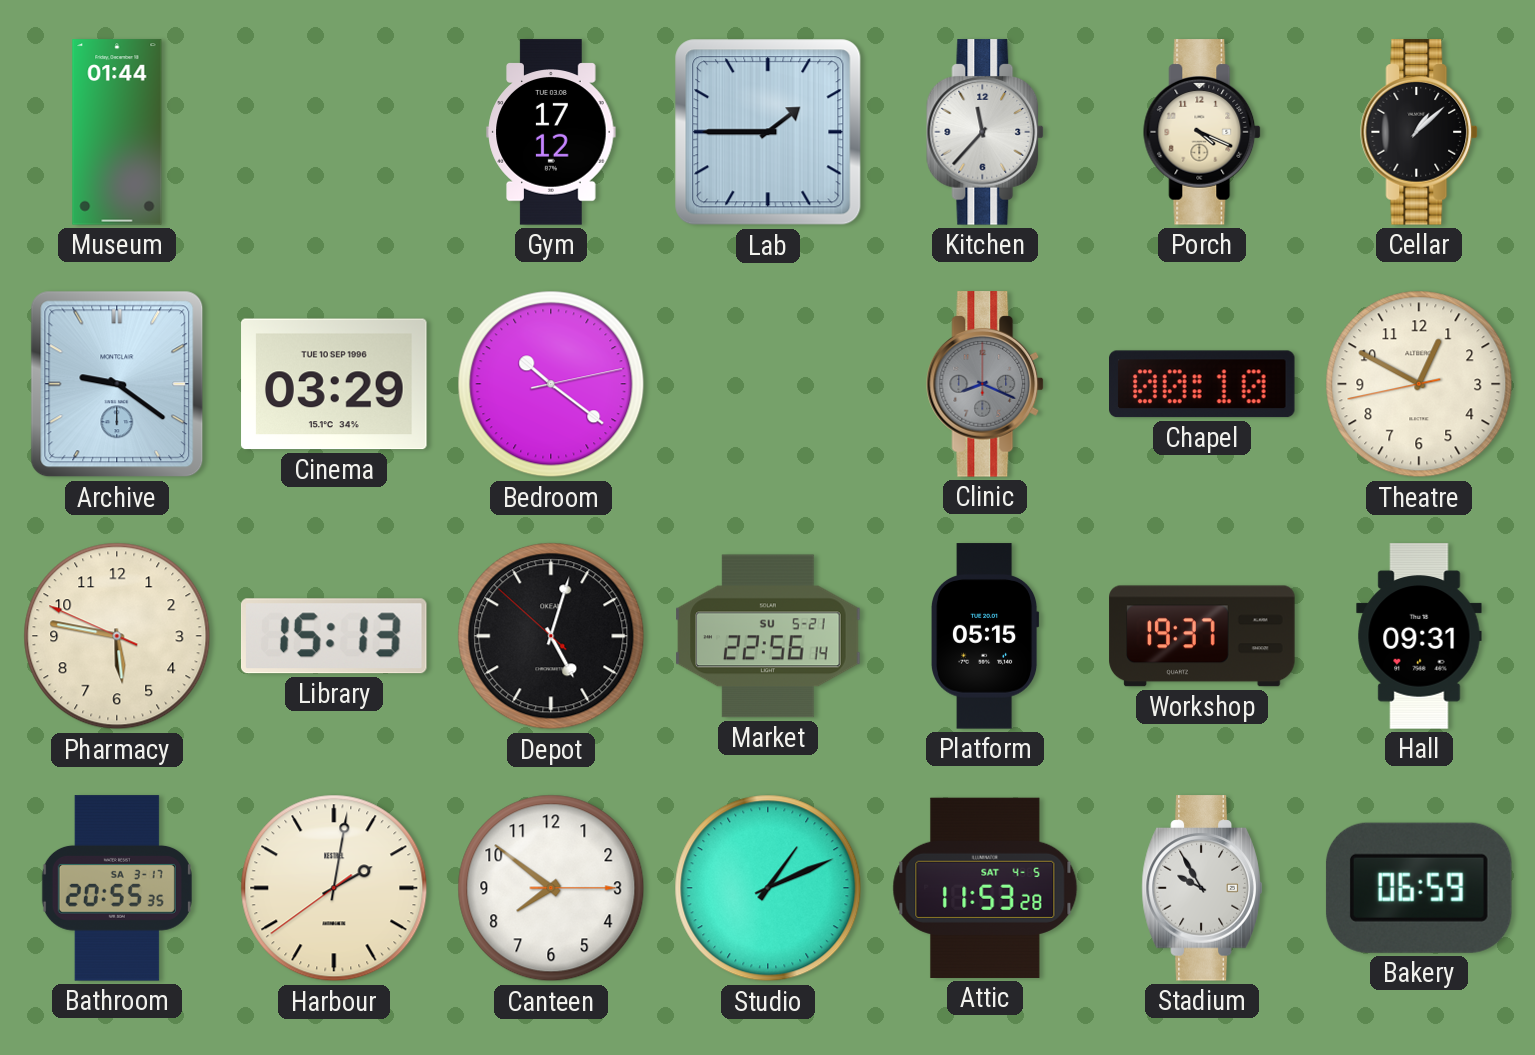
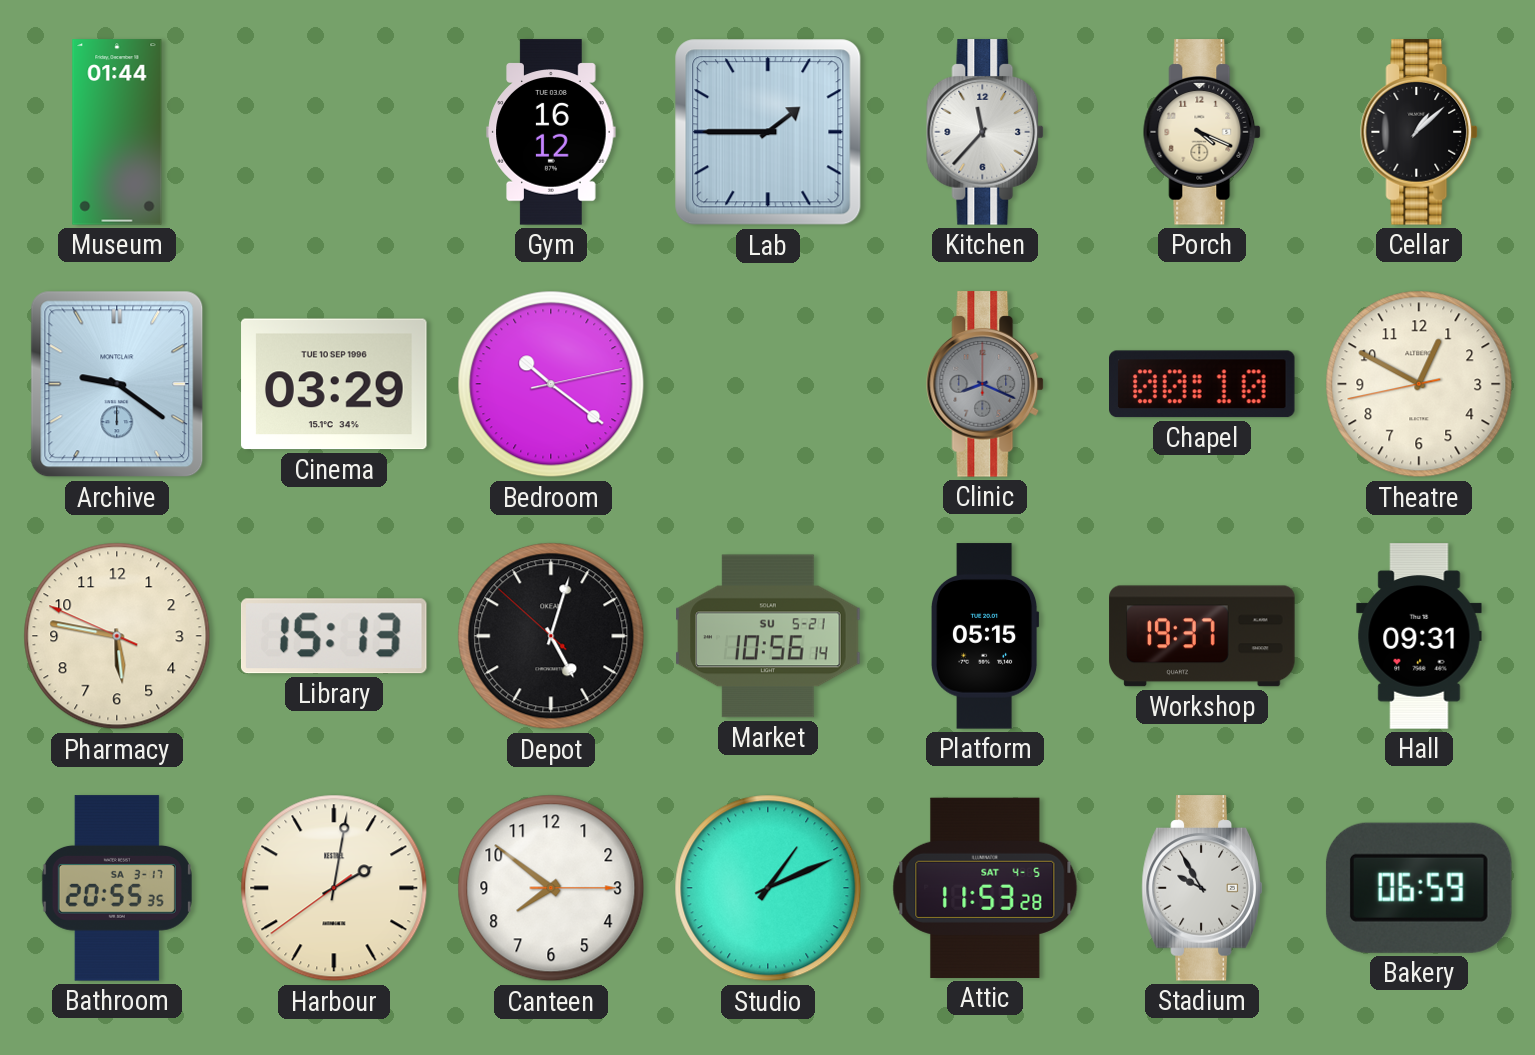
Gym: 17:12 -> 16:12 (551, 132)
Market: 22:56 -> 10:56 (768, 636)
